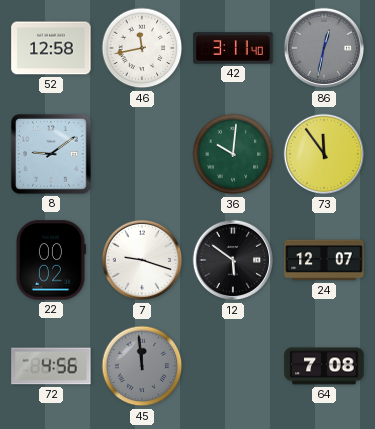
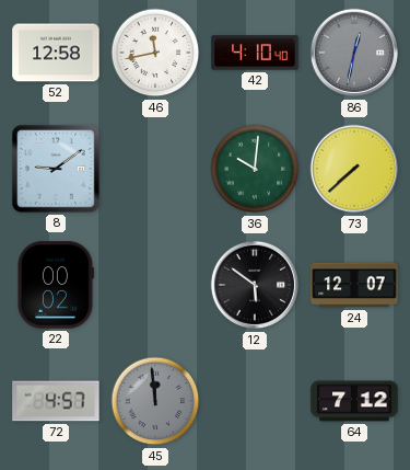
42: 3:11 -> 4:10 (255, 53)
73: 11:54 -> 7:38 (354, 169)
7: 9:18 -> none (142, 260)
72: 4:56 -> 4:57 (56, 401)
64: 7:08 -> 7:12 (354, 401)
